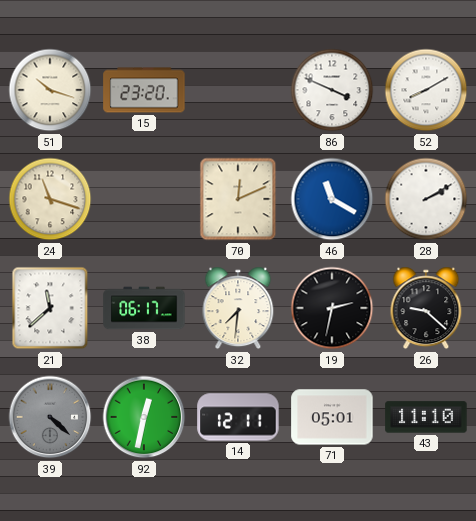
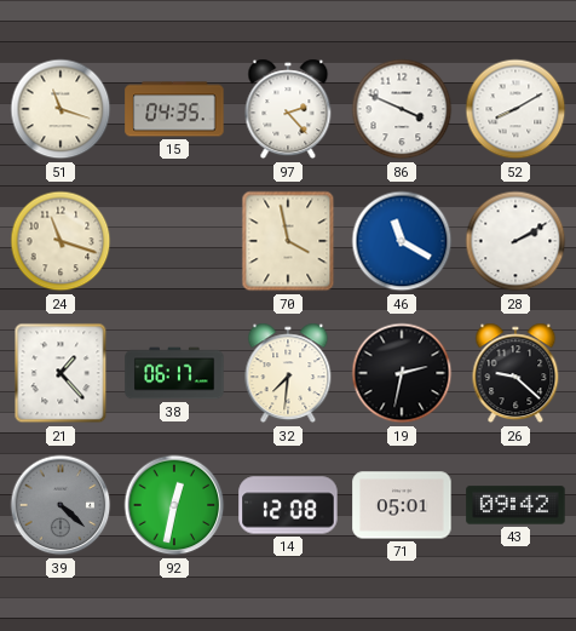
51: 10:18 -> 11:18 (61, 109)
15: 23:20 -> 04:35 (174, 109)
97: none -> 2:23 (288, 109)
70: 12:11 -> 3:58 (288, 241)
21: 11:38 -> 1:23 (61, 373)
14: 12:11 -> 12:08 (288, 505)
43: 11:10 -> 09:42 (515, 505)
